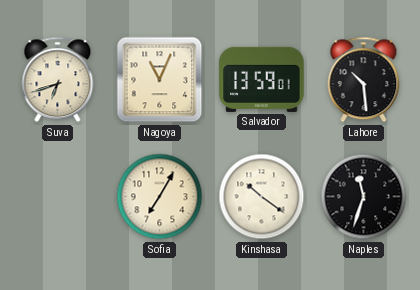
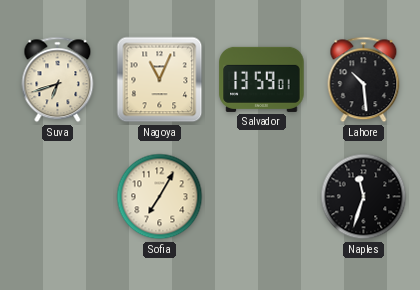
Kinshasa: 10:21 -> none (262, 197)
